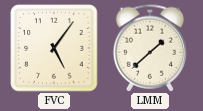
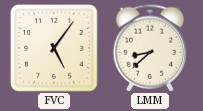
LMM: 1:38 -> 8:38 (149, 48)
